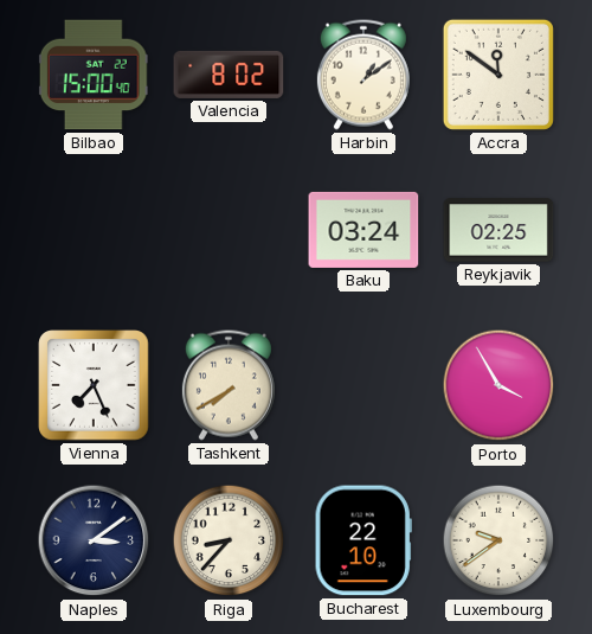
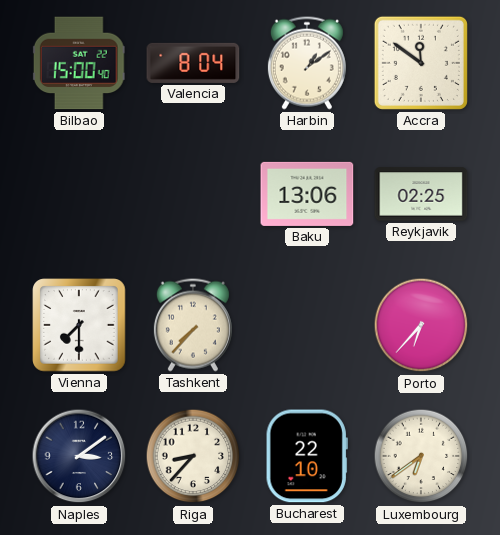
Valencia: 8:02 -> 8:04 (193, 63)
Baku: 03:24 -> 13:06 (307, 194)
Vienna: 7:26 -> 7:30 (79, 325)
Tashkent: 7:40 -> 7:37 (193, 325)
Porto: 3:55 -> 6:37 (421, 325)
Luxembourg: 9:39 -> 6:39 (421, 456)
